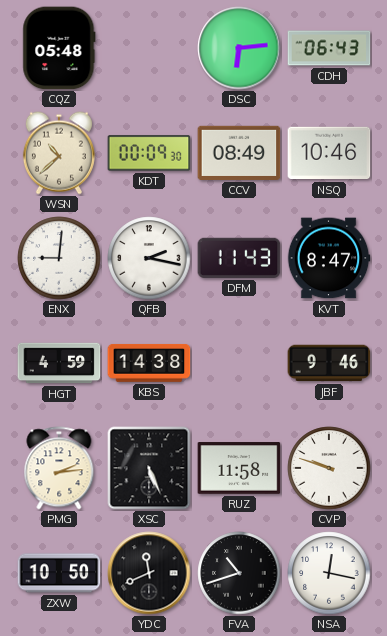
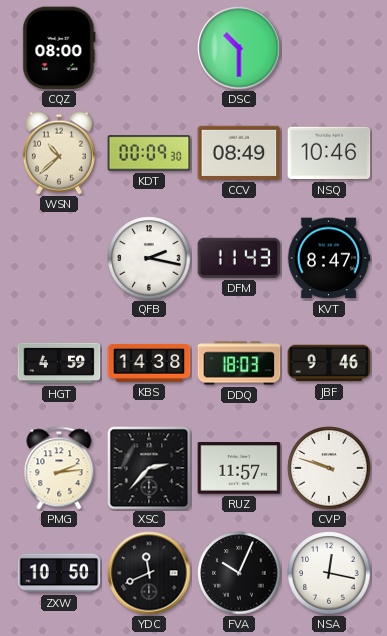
CQZ: 05:48 -> 08:00 (59, 48)
DSC: 6:14 -> 10:30 (239, 48)
CDH: 06:43 -> none (329, 48)
ENX: 9:01 -> none (59, 258)
DDQ: none -> 18:03 (239, 363)
XSC: 5:26 -> 2:37 (149, 468)
RUZ: 11:58 -> 11:57 (239, 468)
FVA: 10:42 -> 10:04 (239, 573)
